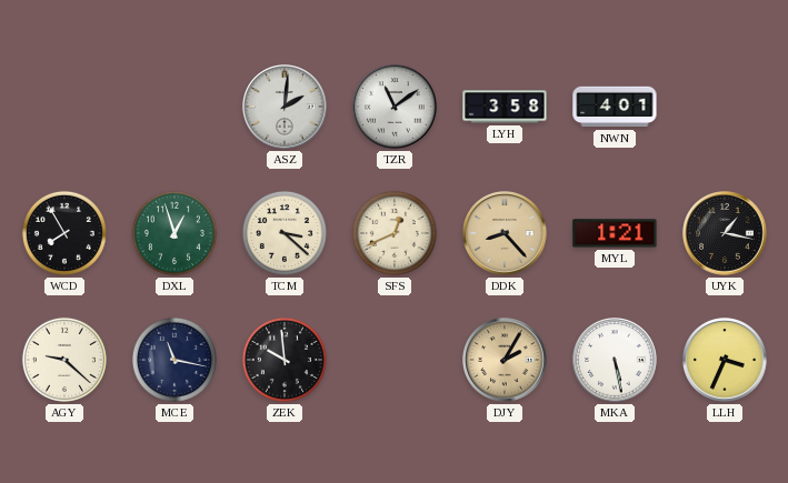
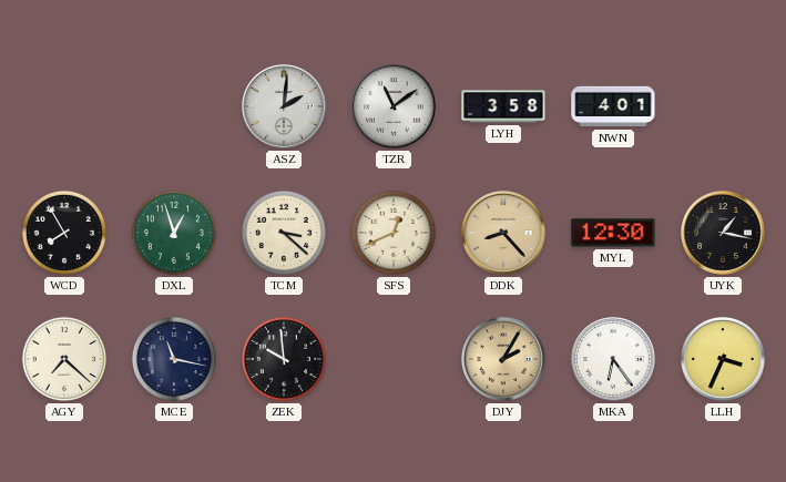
MYL: 1:21 -> 12:30 (613, 233)
AGY: 9:22 -> 7:22 (64, 359)
MKA: 5:28 -> 6:24 (613, 359)
